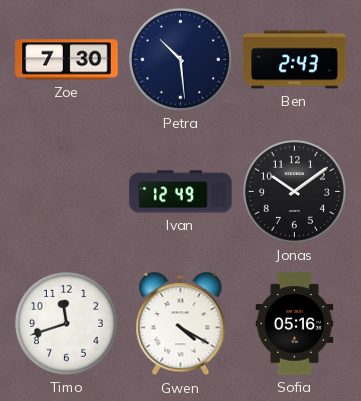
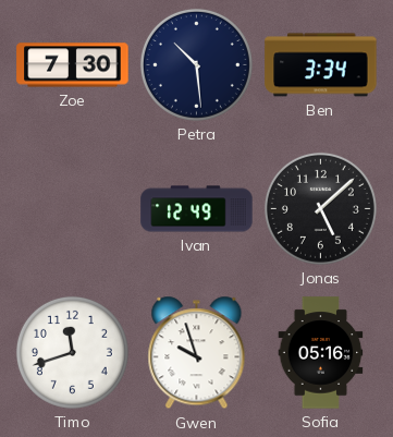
Ben: 2:43 -> 3:34 (321, 65)
Jonas: 10:09 -> 5:08 (320, 208)
Gwen: 4:20 -> 9:57 (197, 353)
